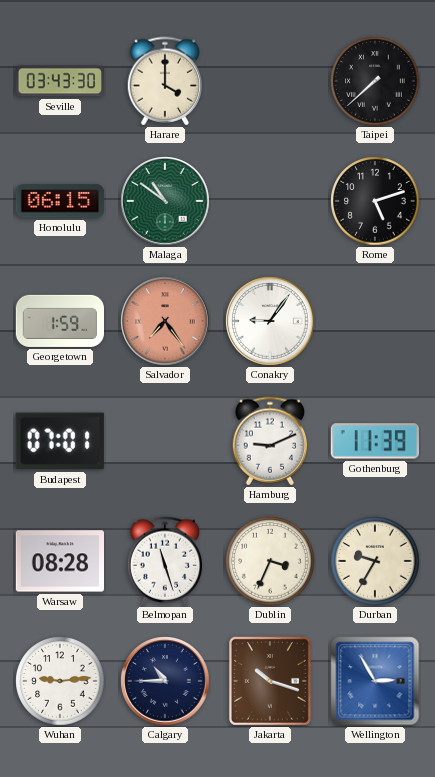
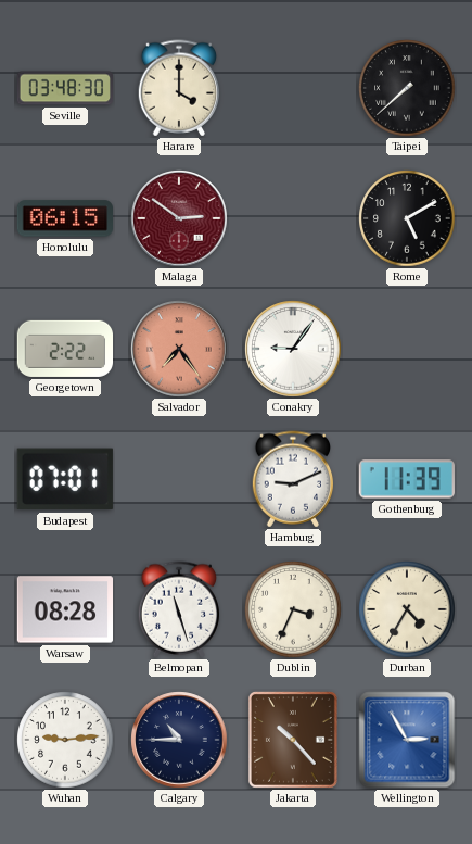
Seville: 03:43 -> 03:48 (64, 88)
Malaga: 10:51 -> 2:51 (179, 218)
Malaga dial: green -> burgundy (179, 218)
Rome: 5:12 -> 5:10 (407, 218)
Georgetown: 1:59 -> 2:22 (64, 349)
Durban: 9:35 -> 4:35 (407, 609)
Jakarta: 10:18 -> 10:23 (293, 740)
